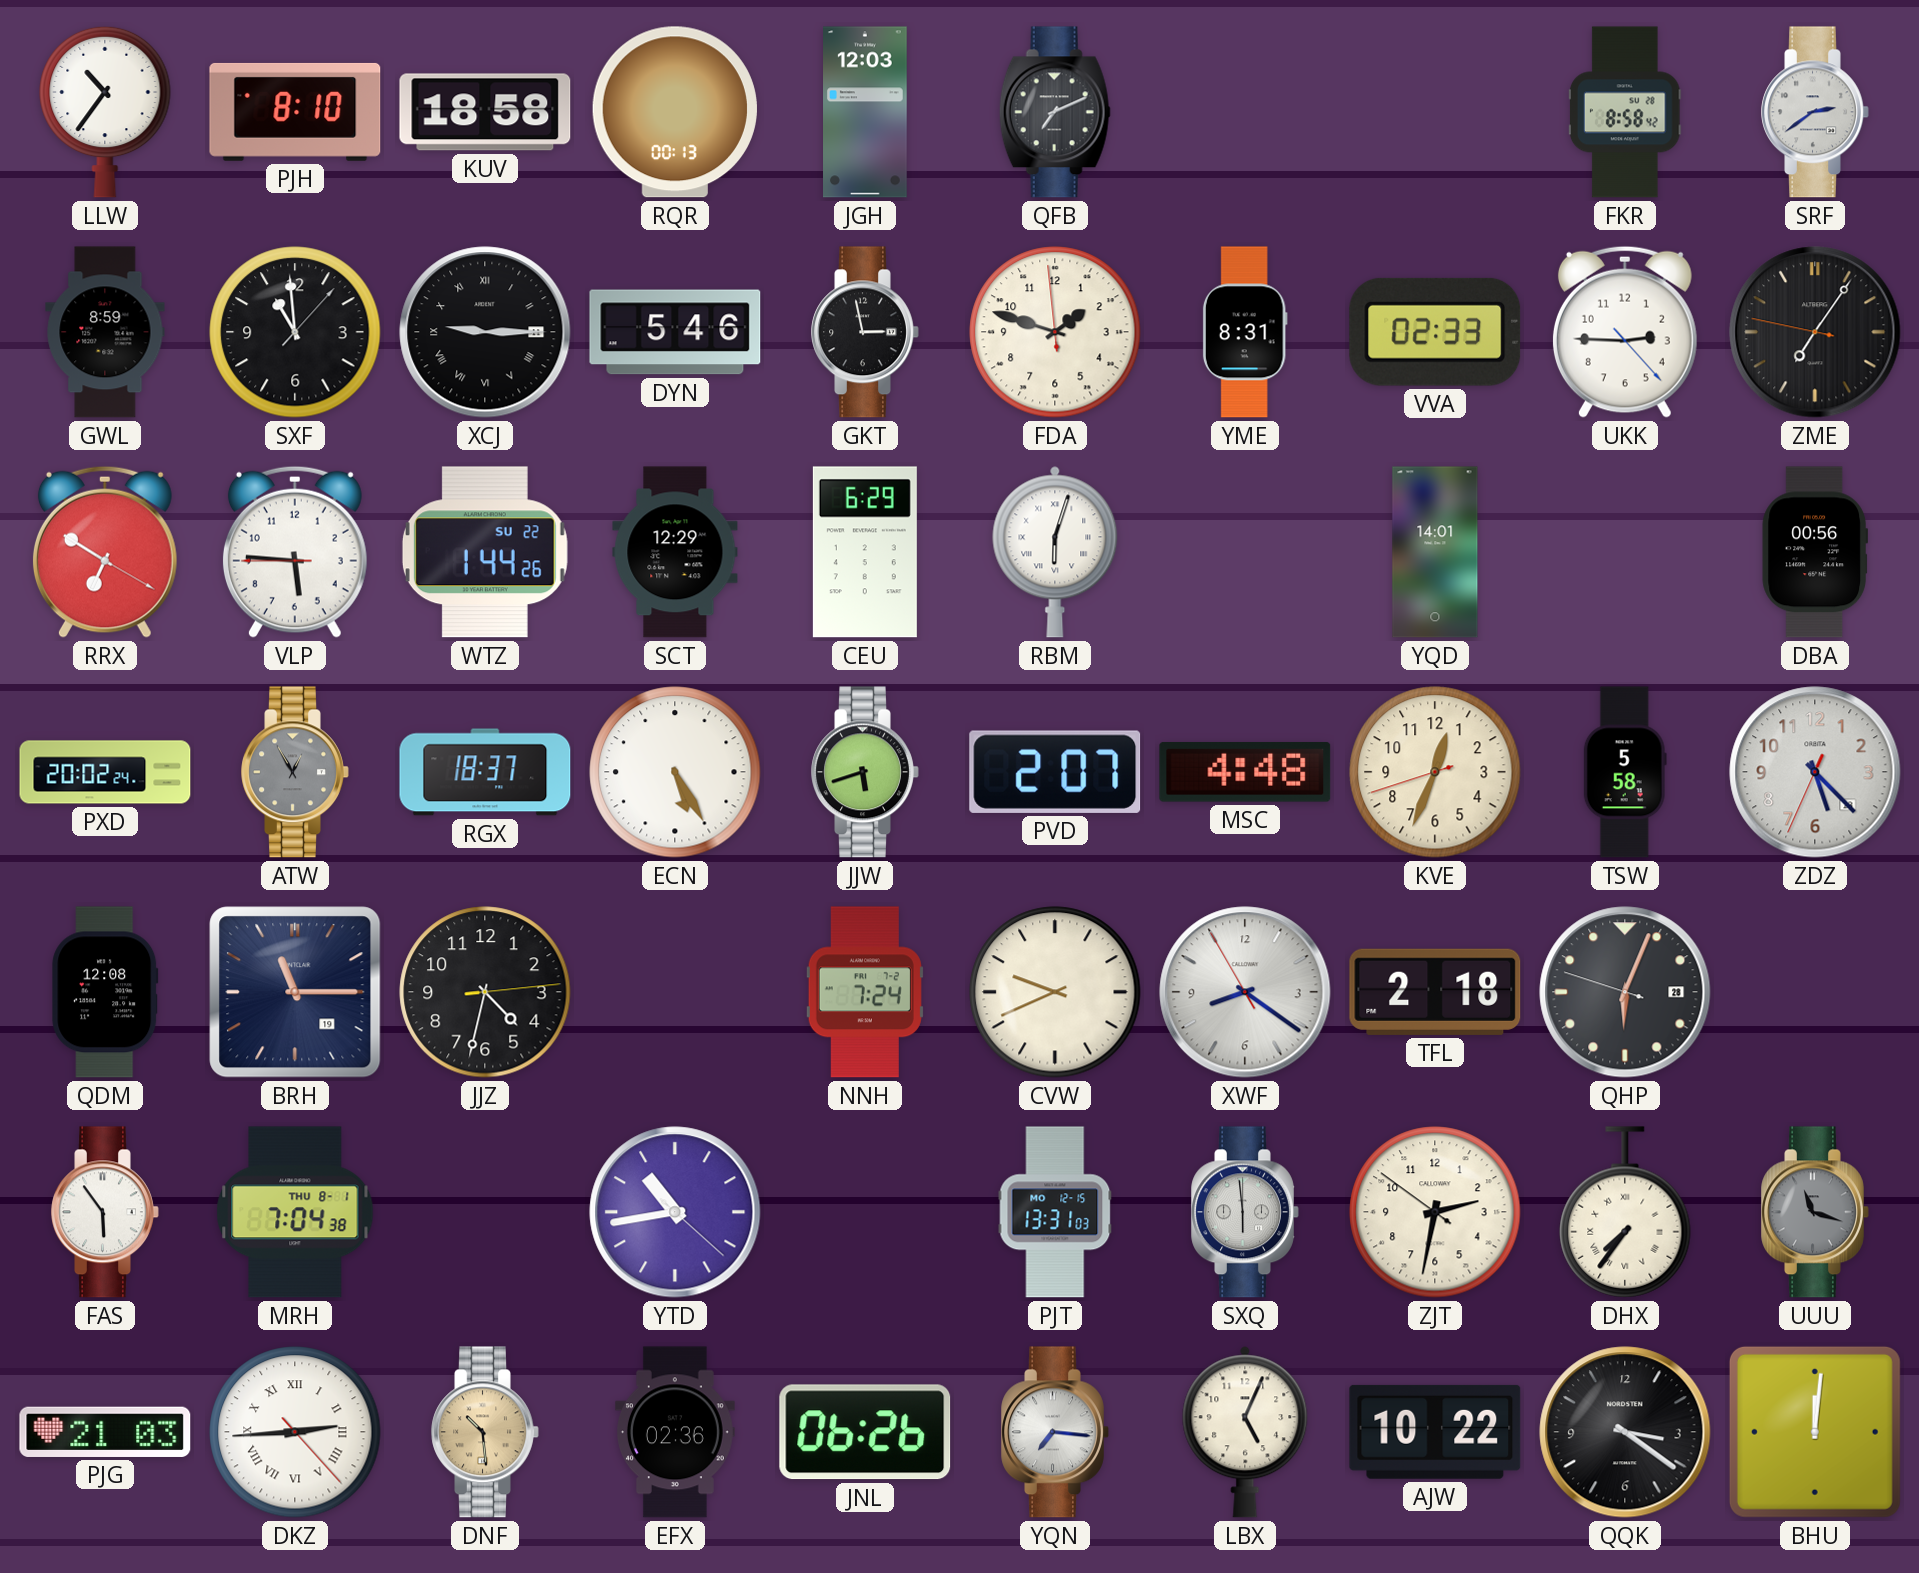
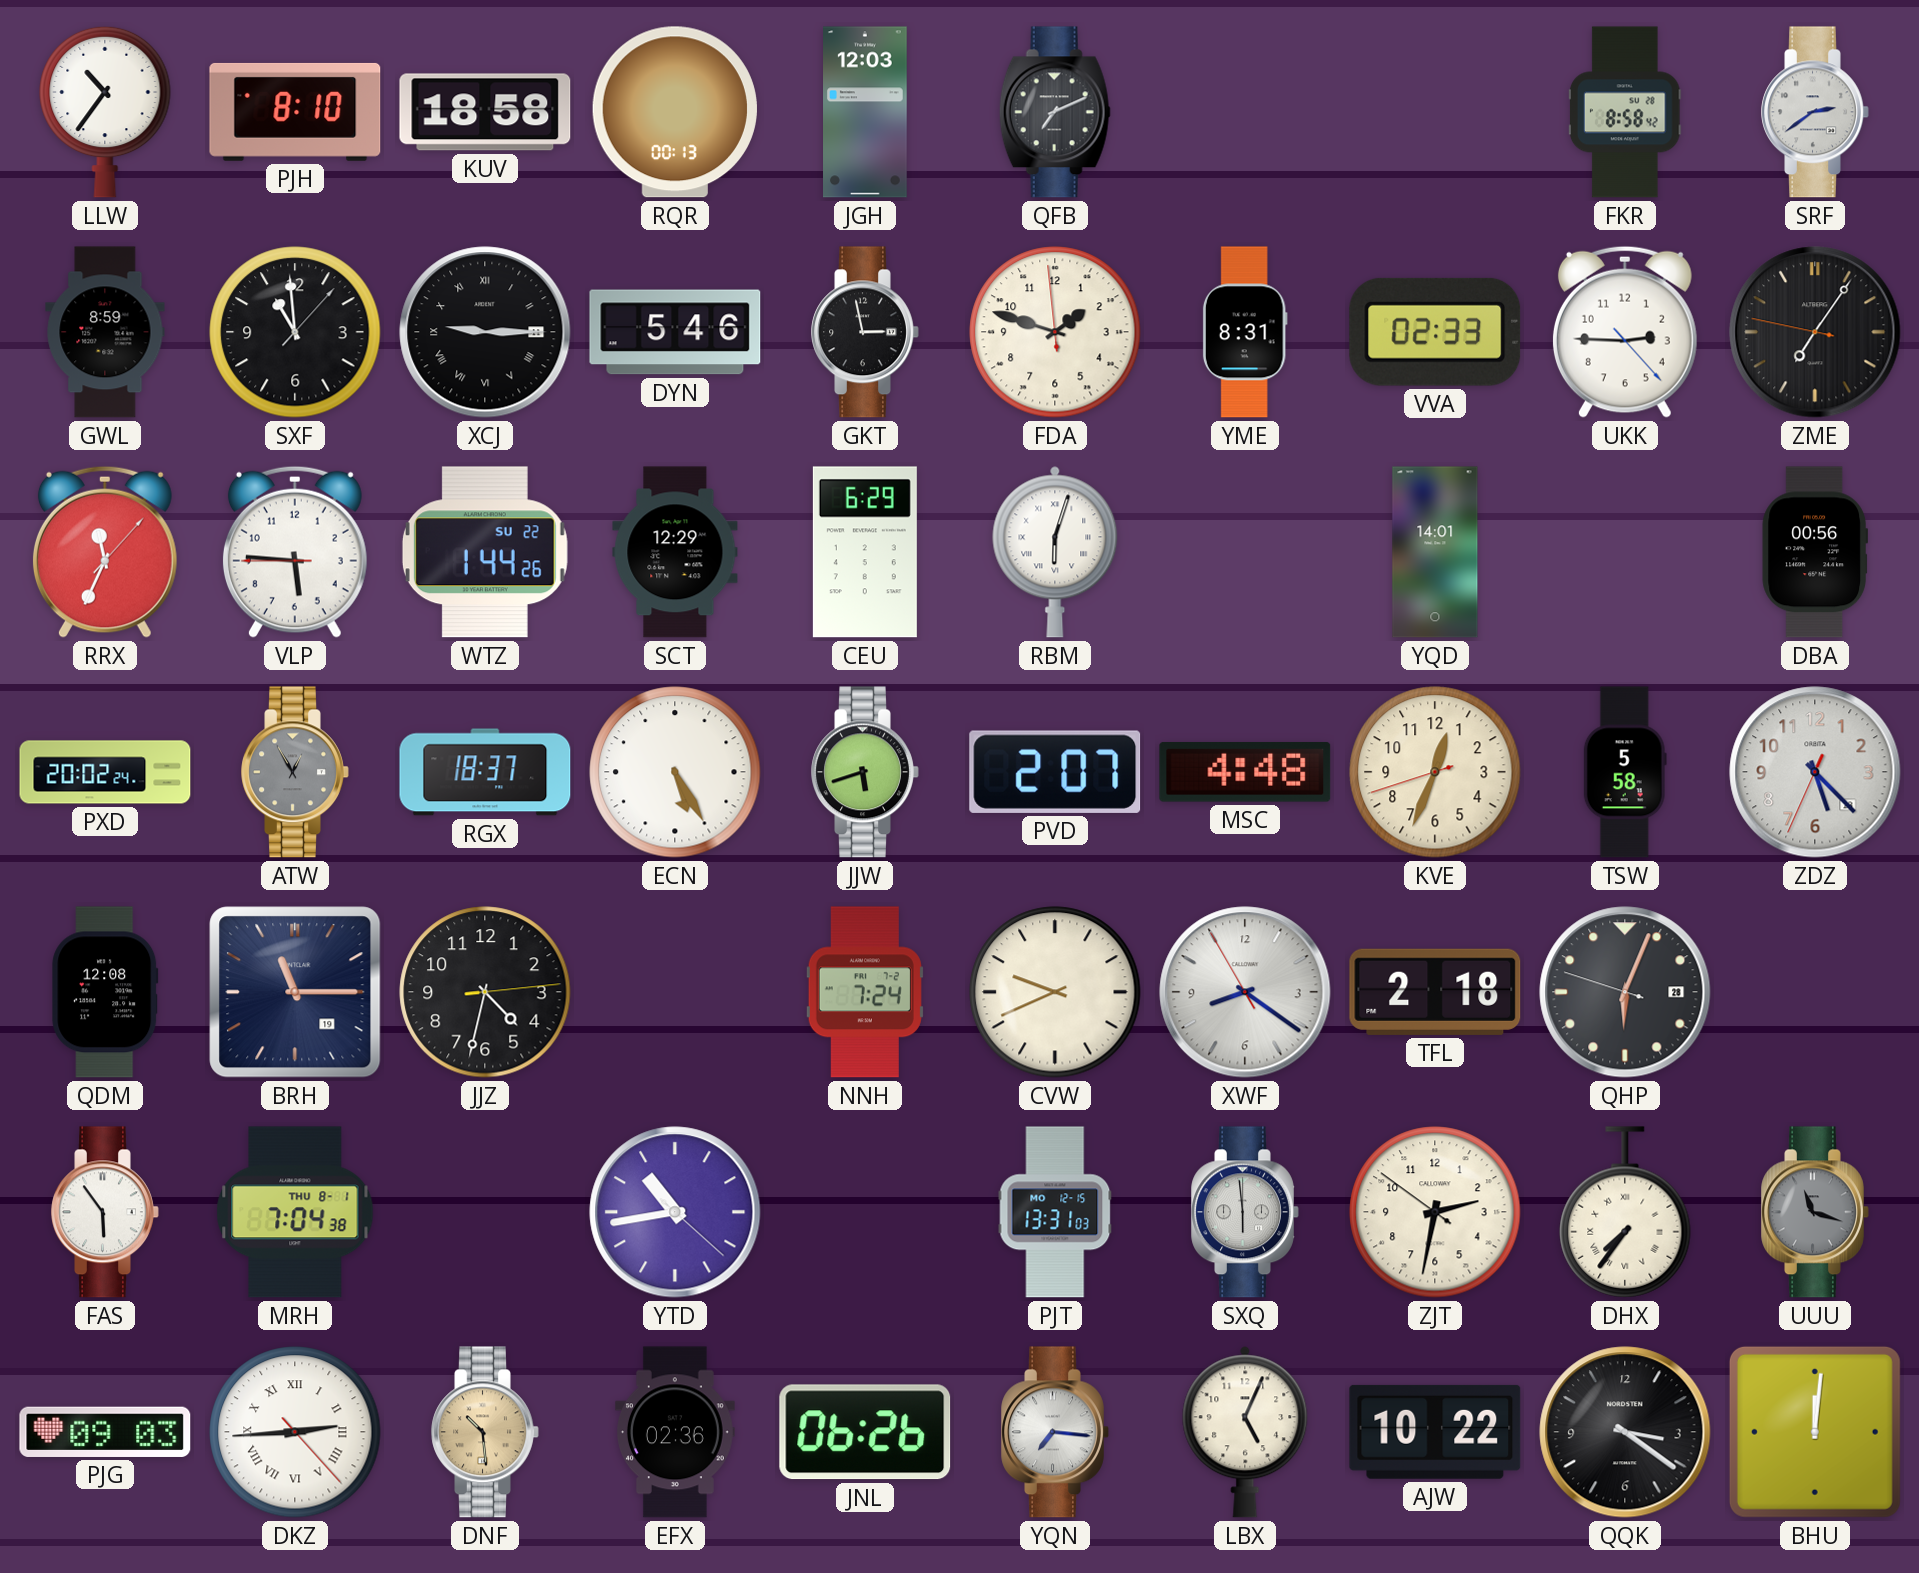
RRX: 6:50 -> 11:34 (105, 552)
PJG: 21:03 -> 09:03 (105, 1432)
